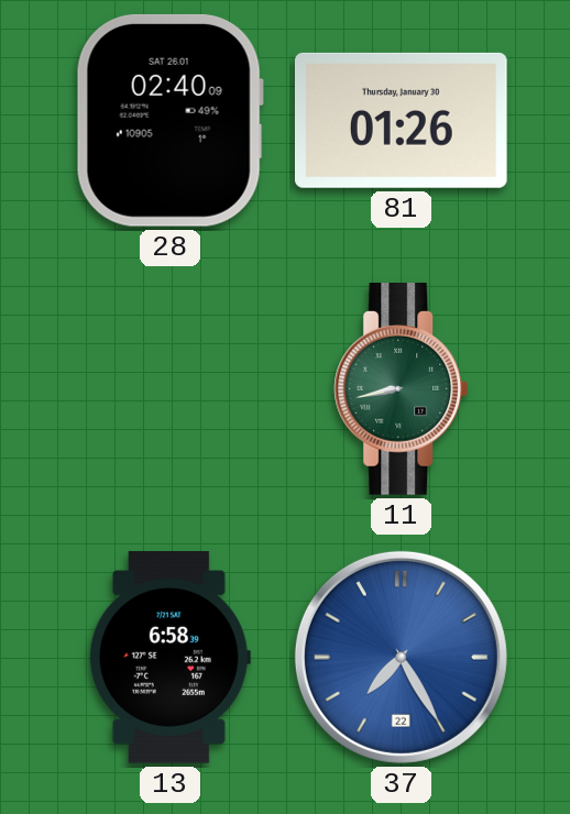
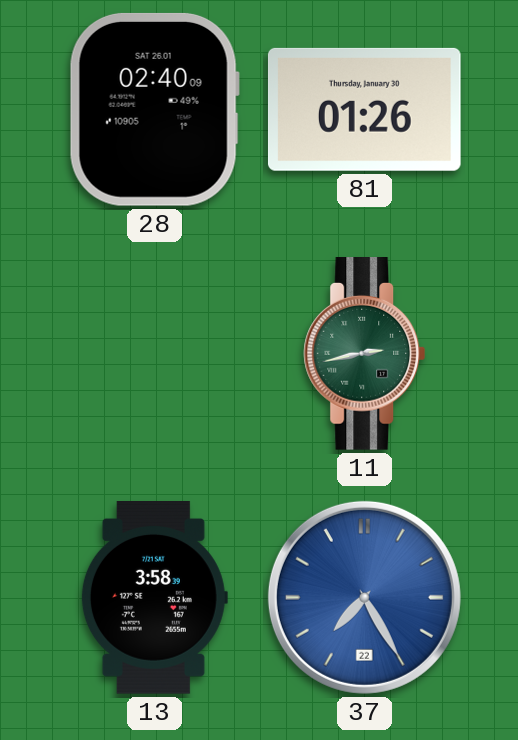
11: 8:43 -> 2:43 (365, 354)
13: 6:58 -> 3:58 (154, 598)
